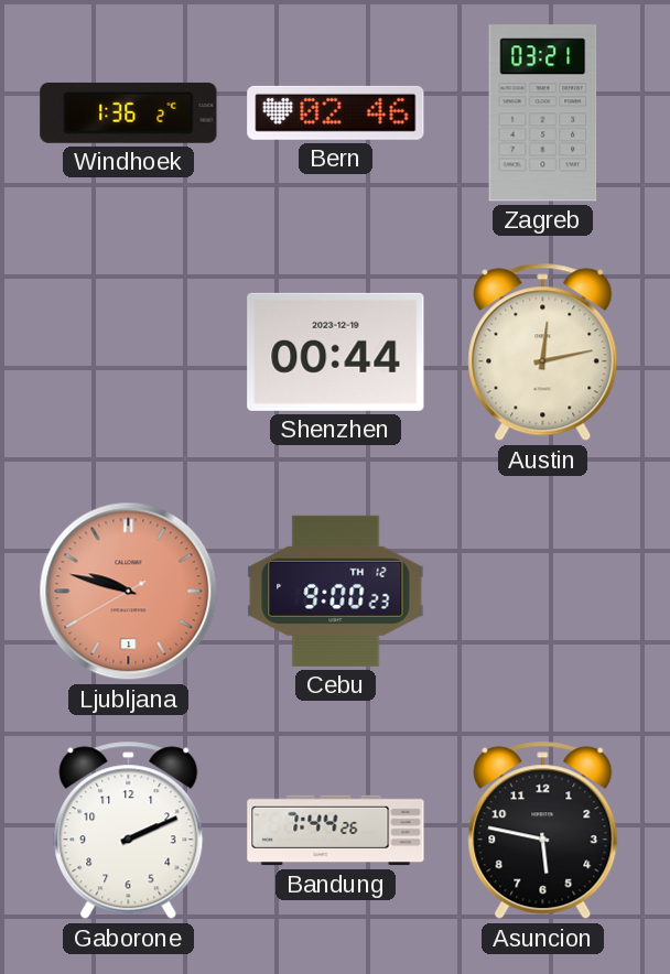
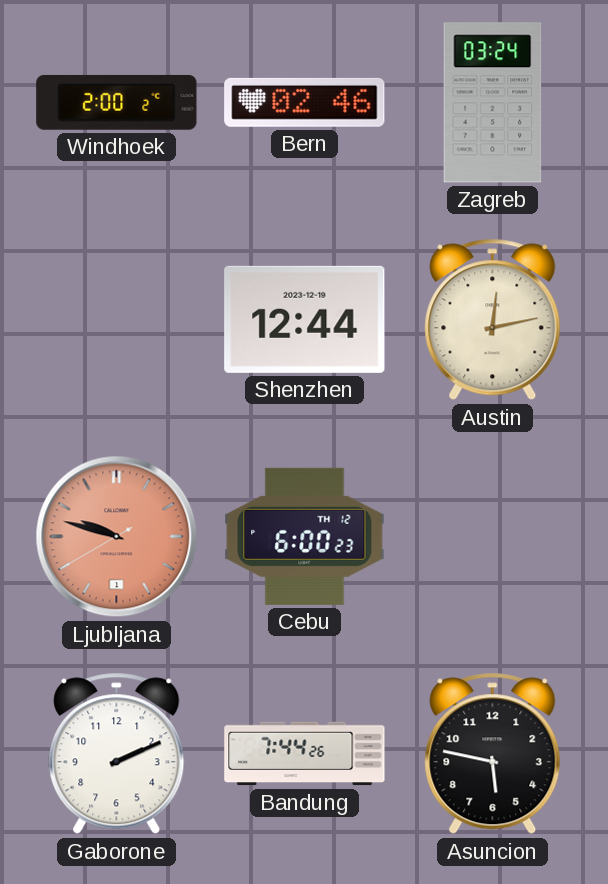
Windhoek: 1:36 -> 2:00 (117, 102)
Zagreb: 03:21 -> 03:24 (493, 103)
Shenzhen: 00:44 -> 12:44 (305, 319)
Cebu: 9:00 -> 6:00 (305, 536)
